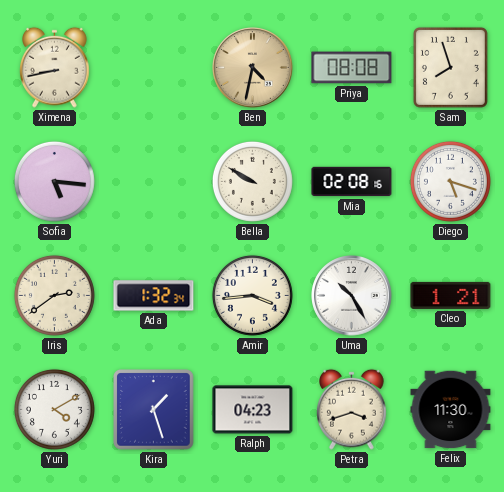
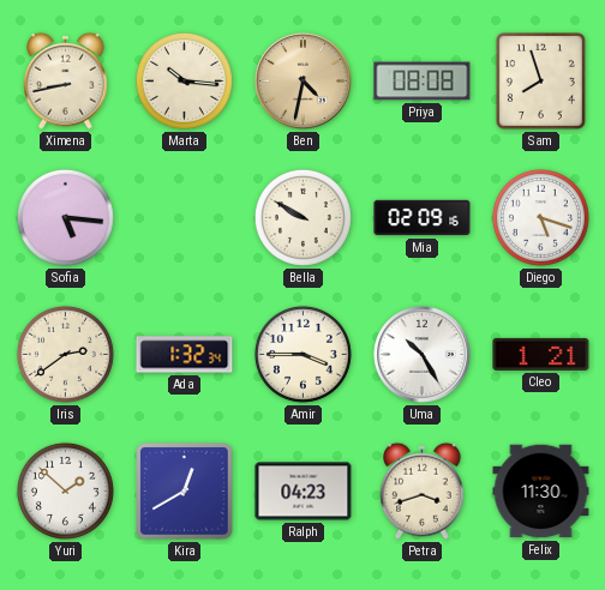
Marta: none -> 10:16 (184, 80)
Mia: 02:08 -> 02:09 (423, 218)
Amir: 3:44 -> 3:45 (302, 354)
Yuri: 4:10 -> 1:52 (65, 490)
Kira: 1:27 -> 12:40 (185, 492)
